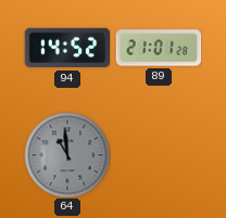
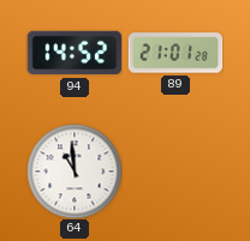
64 dial: grey -> white (75, 171)
